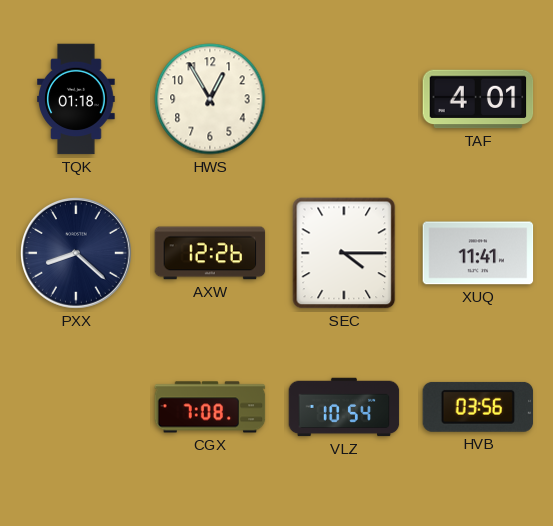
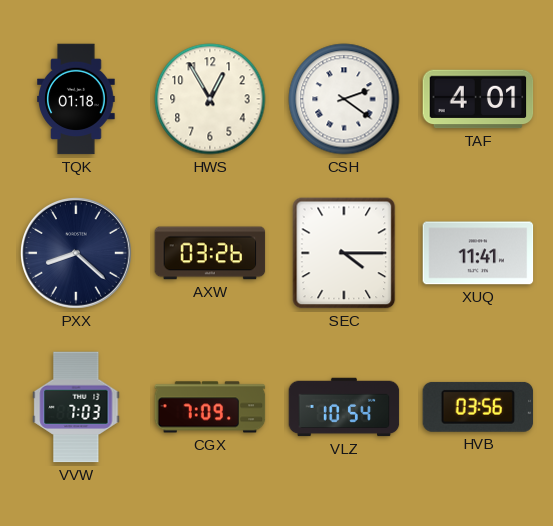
CSH: none -> 2:21 (344, 99)
AXW: 12:26 -> 03:26 (210, 253)
VVW: none -> 7:03 (76, 407)
CGX: 7:08 -> 7:09 (210, 407)
